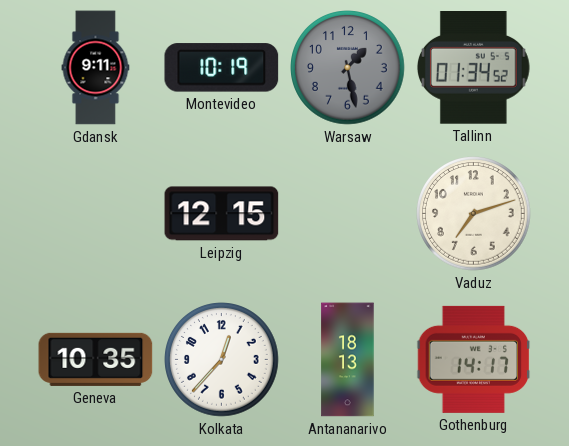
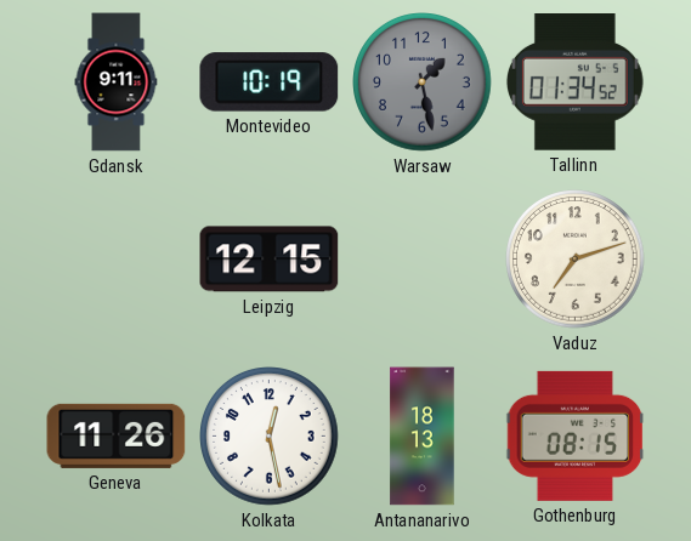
Geneva: 10:35 -> 11:26 (117, 435)
Kolkata: 12:37 -> 12:28 (270, 437)
Gothenburg: 14:17 -> 08:15 (576, 435)
